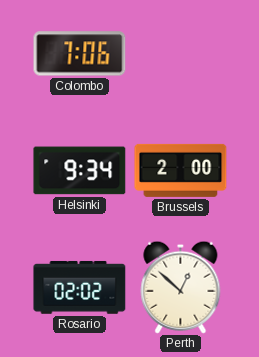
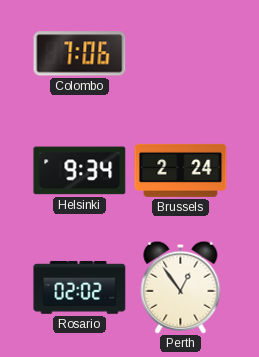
Brussels: 2:00 -> 2:24 (181, 170)
Perth: 12:52 -> 12:54 (181, 287)
